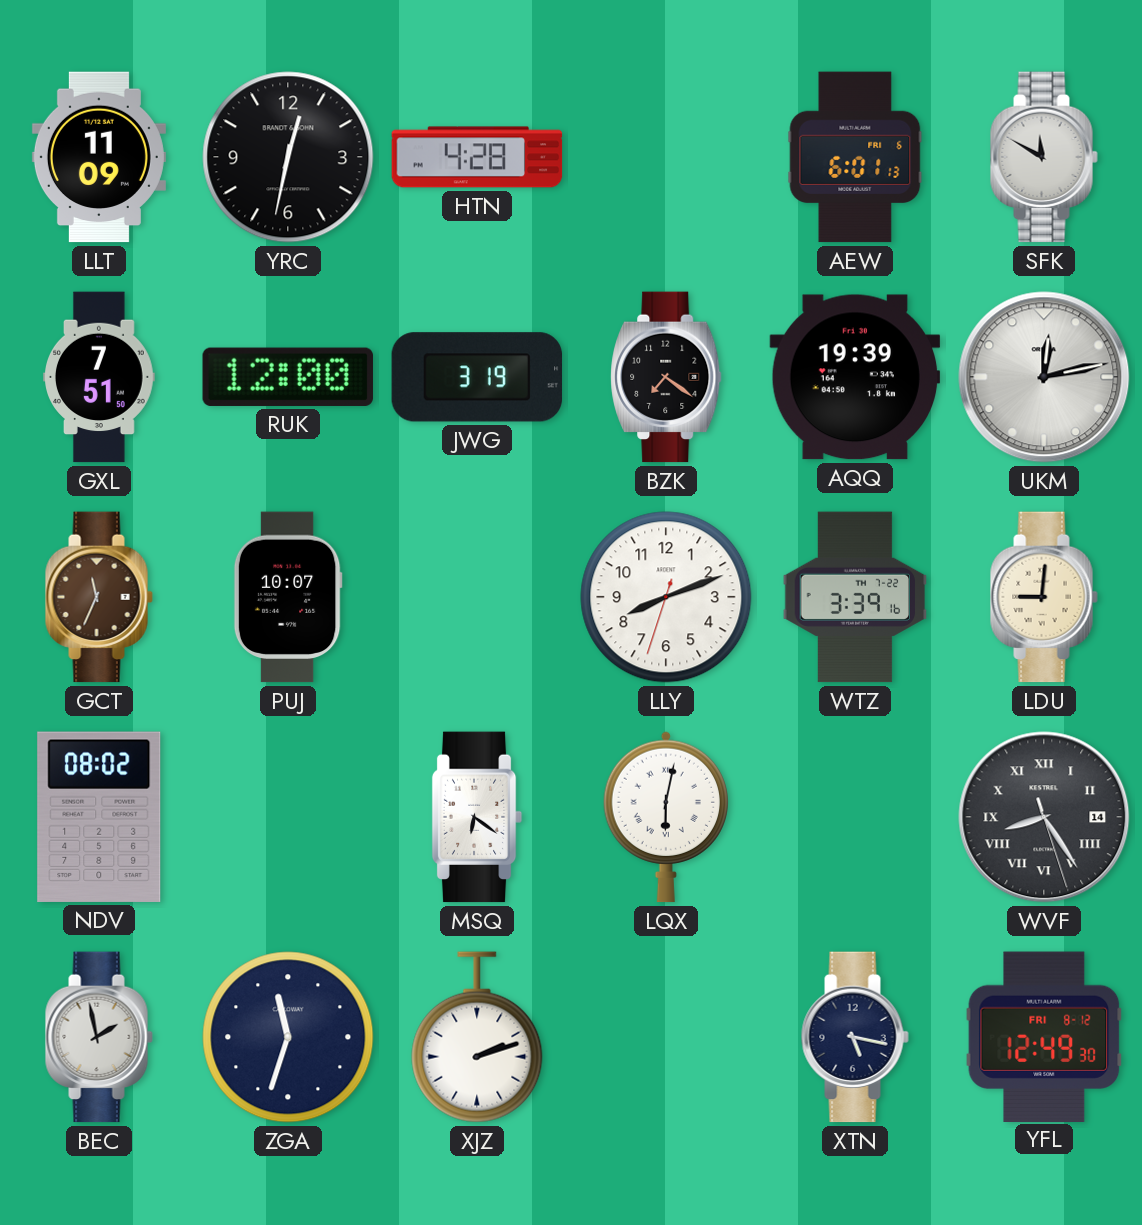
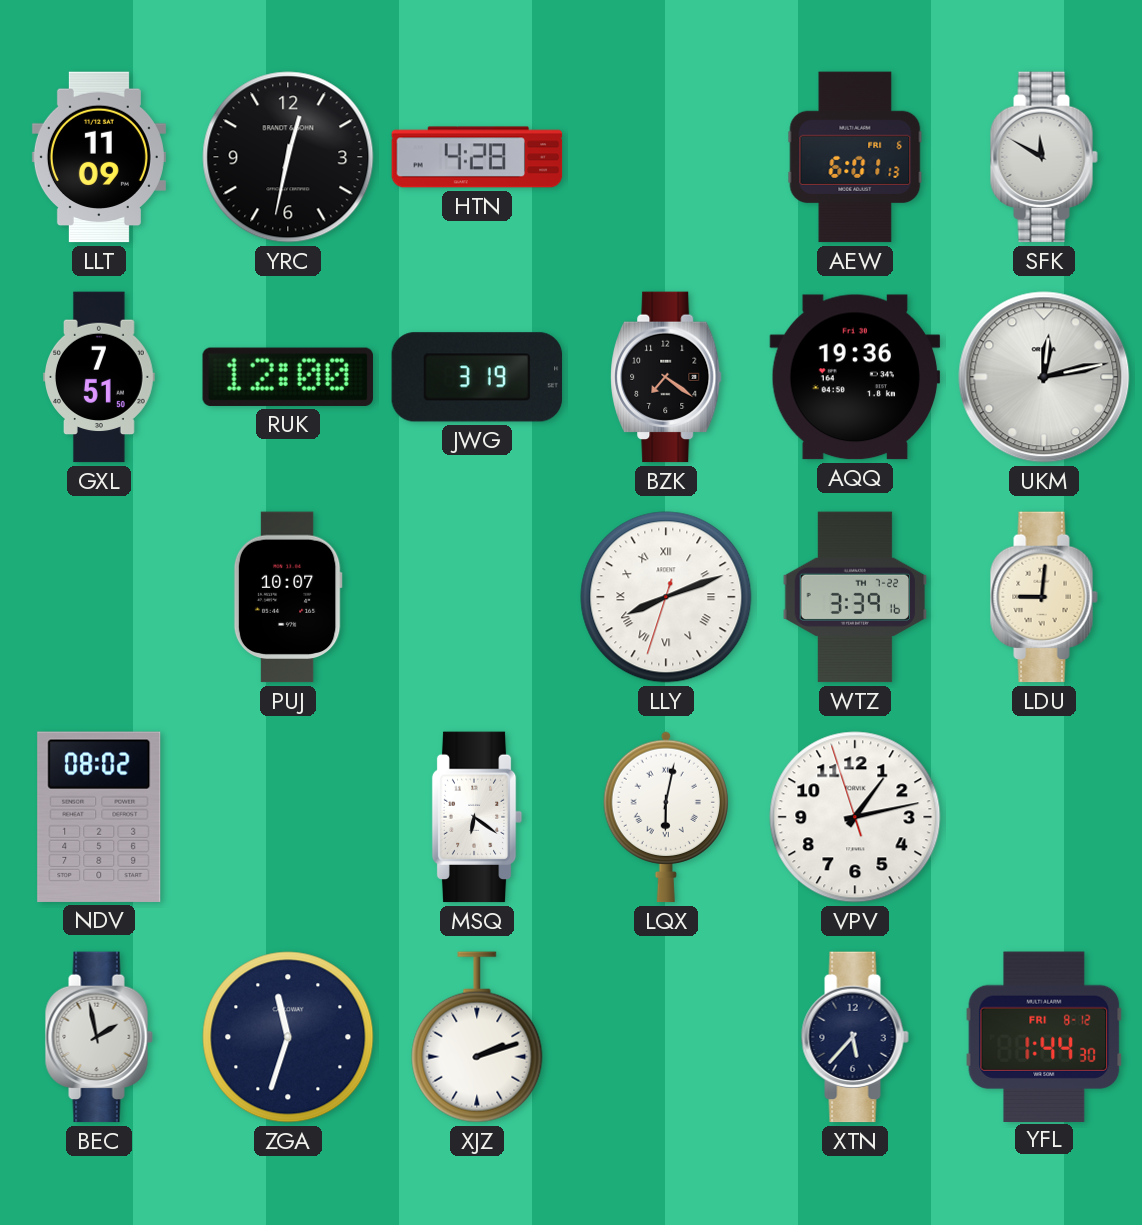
AQQ: 19:39 -> 19:36 (855, 377)
GCT: 11:34 -> none (99, 597)
LLY numerals: Arabic -> Roman (666, 597)
VPV: none -> 1:12 (855, 817)
WVF: 8:24 -> none (1044, 817)
XTN: 5:17 -> 5:37 (855, 1037)
YFL: 12:49 -> 1:44 (1044, 1036)
